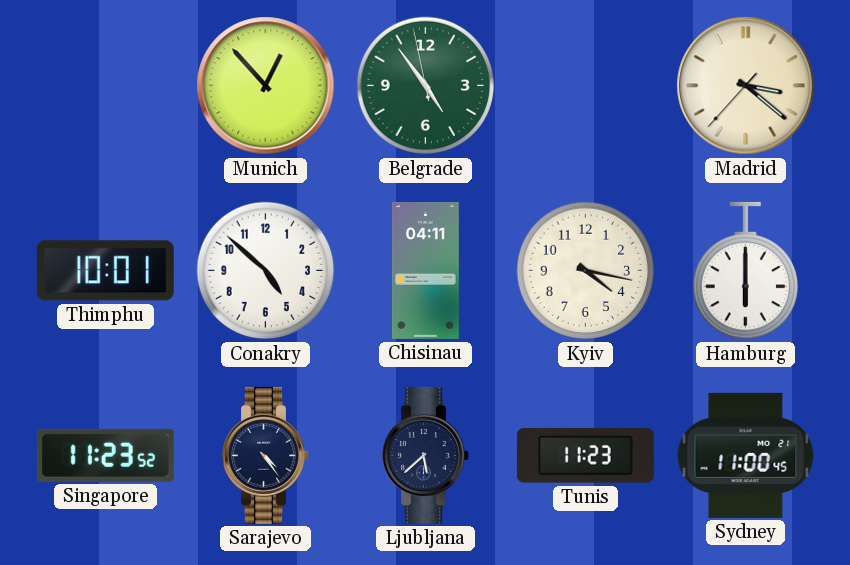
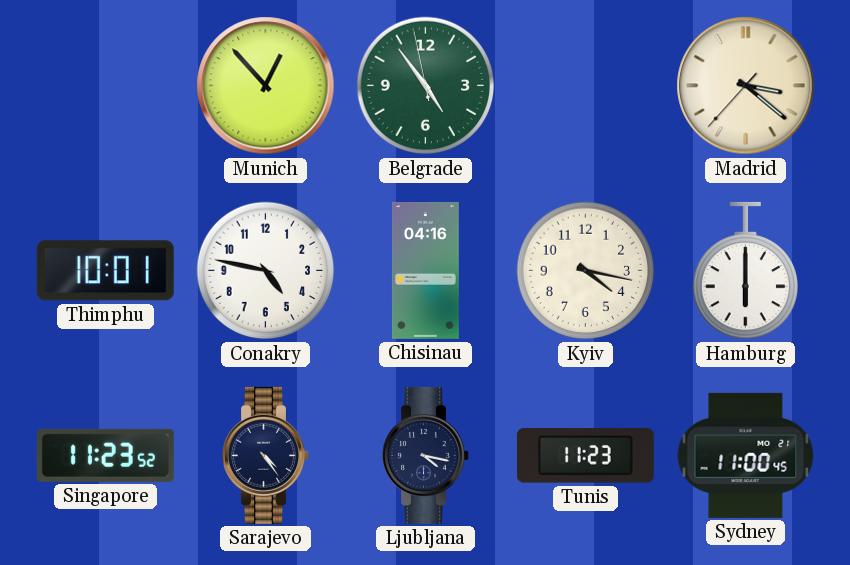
Conakry: 4:52 -> 4:47 (266, 271)
Chisinau: 04:11 -> 04:16 (425, 270)
Ljubljana: 5:38 -> 4:17 (426, 455)
